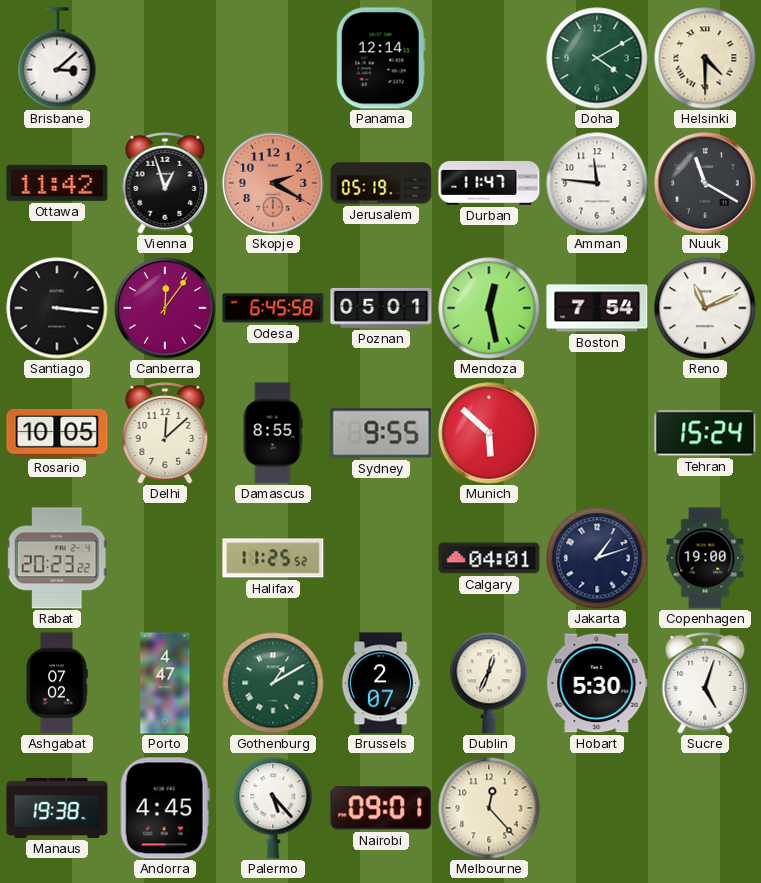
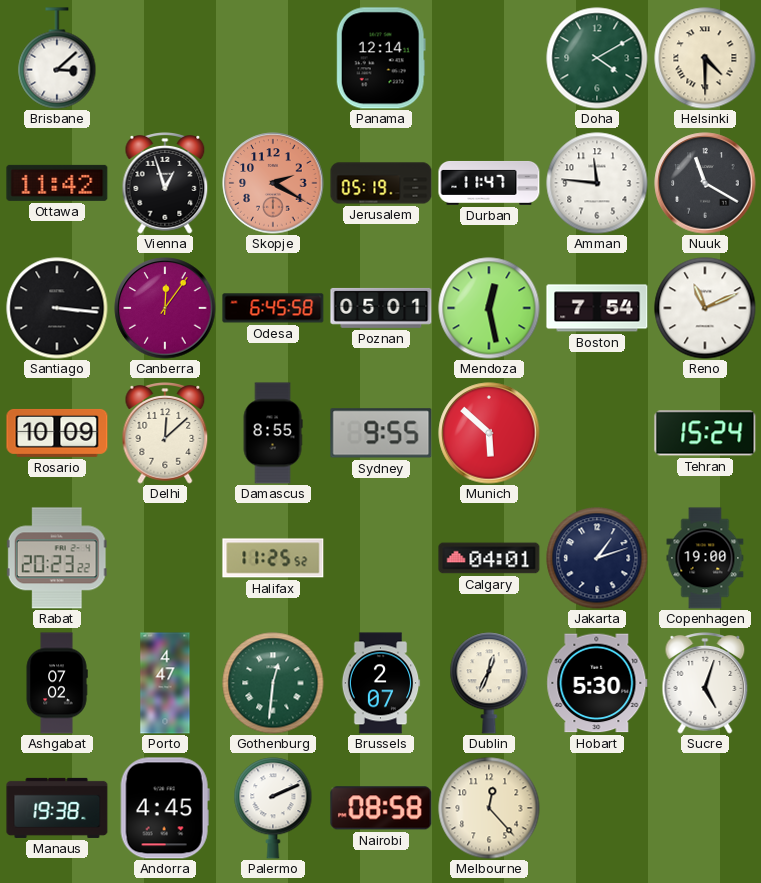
Rosario: 10:05 -> 10:09 (57, 433)
Gothenburg: 1:10 -> 12:31 (273, 683)
Palermo: 5:23 -> 2:11 (273, 808)
Nairobi: 09:01 -> 08:58 (381, 808)
